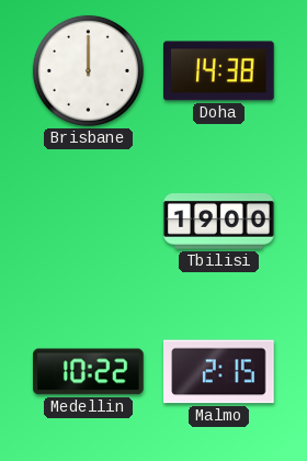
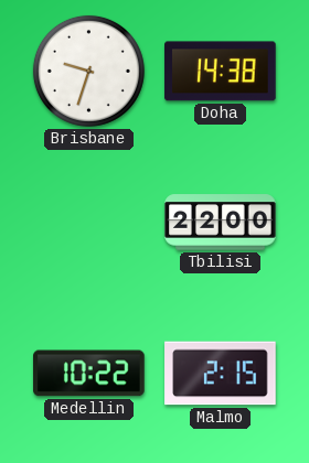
Brisbane: 12:00 -> 9:33 (88, 71)
Tbilisi: 19:00 -> 22:00 (221, 223)
